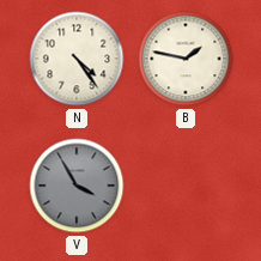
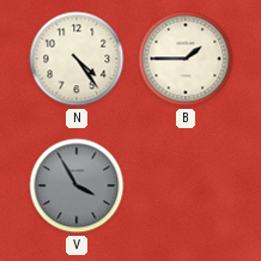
B: 1:47 -> 1:45 (186, 59)
